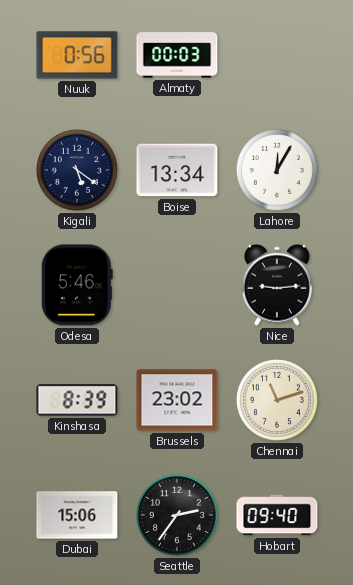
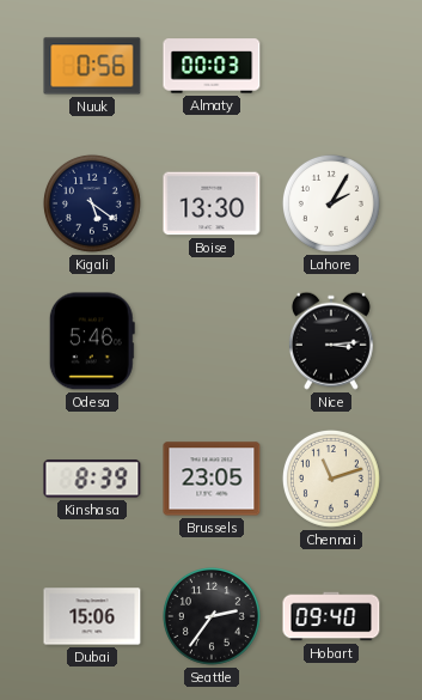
Boise: 13:34 -> 13:30 (212, 203)
Lahore: 12:05 -> 2:05 (331, 203)
Nice: 9:14 -> 3:14 (331, 341)
Brussels: 23:02 -> 23:05 (212, 479)
